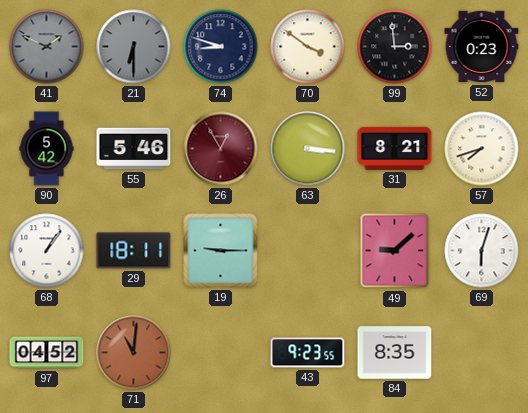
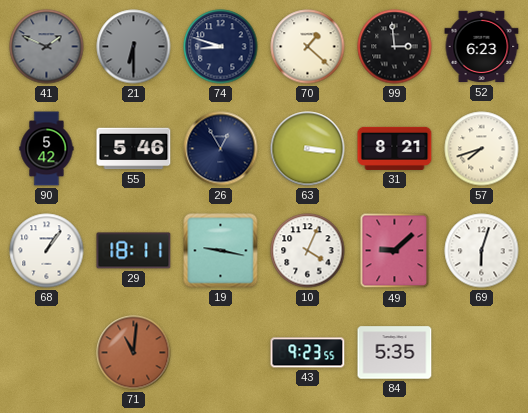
70: 3:51 -> 1:22 (308, 47)
52: 0:23 -> 6:23 (482, 47)
26 dial: burgundy -> navy (221, 149)
19: 9:15 -> 9:17 (221, 251)
10: none -> 4:04 (308, 251)
97: 04:52 -> none (47, 353)
84: 8:35 -> 5:35 (395, 353)
